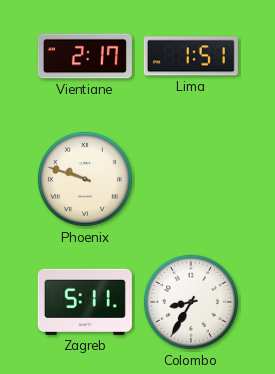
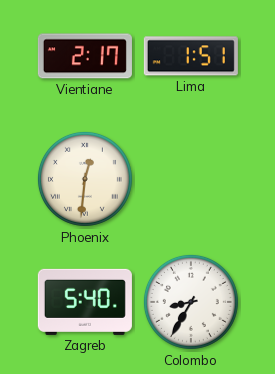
Phoenix: 9:48 -> 12:31 (85, 179)
Zagreb: 5:11 -> 5:40 (85, 302)
